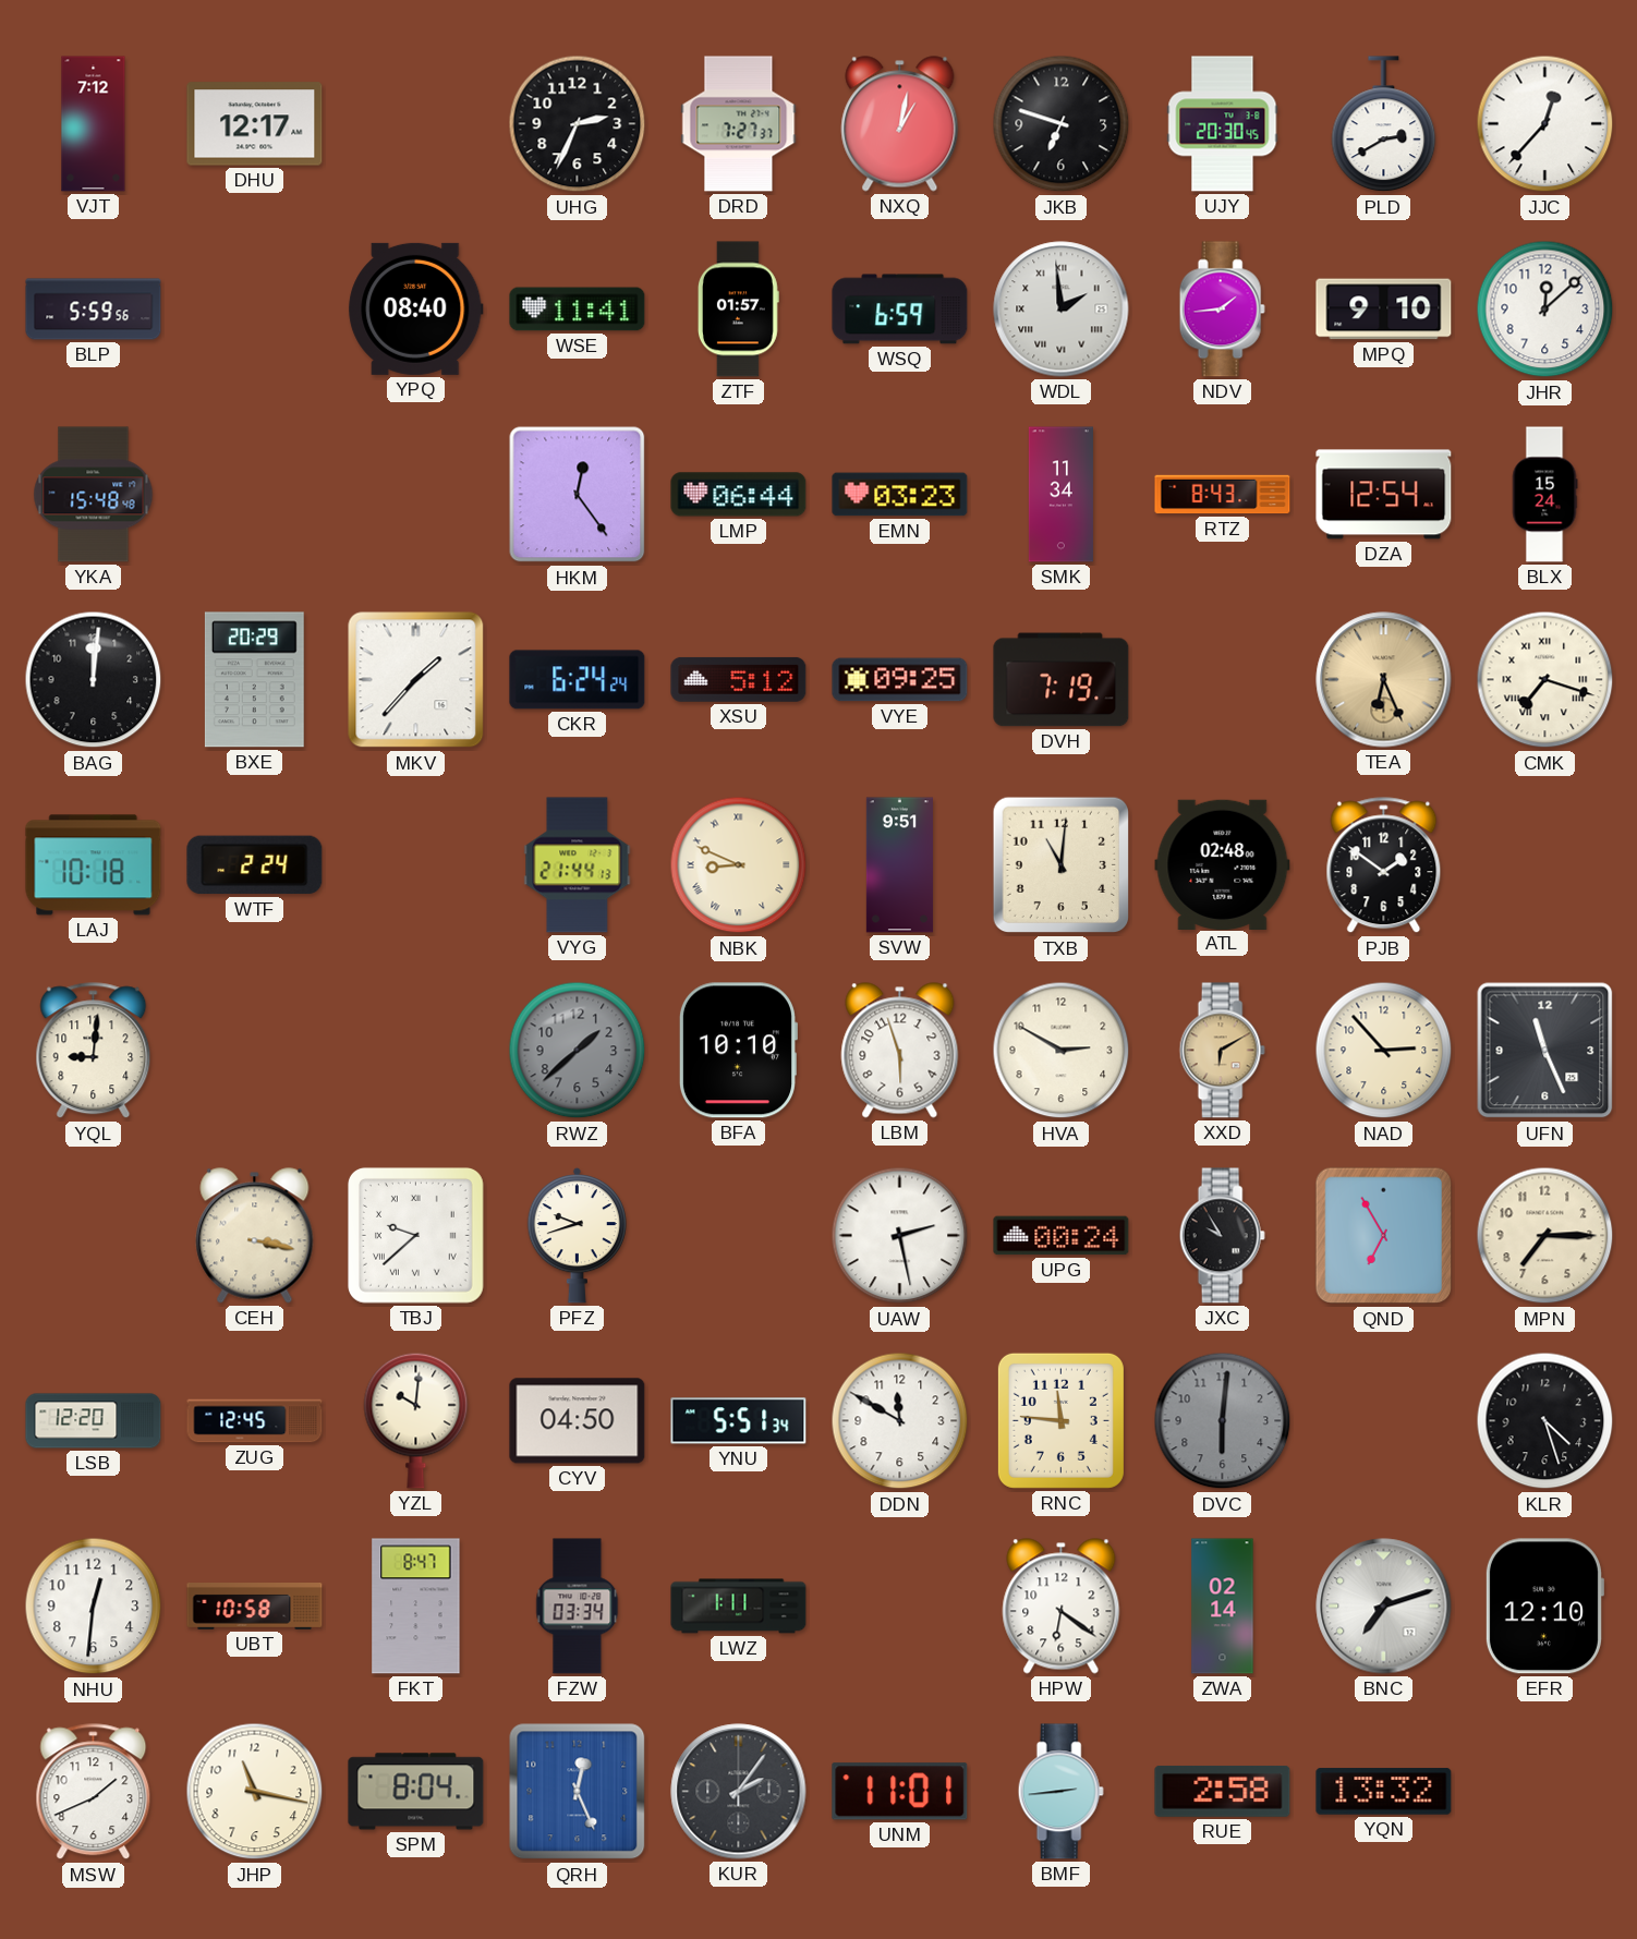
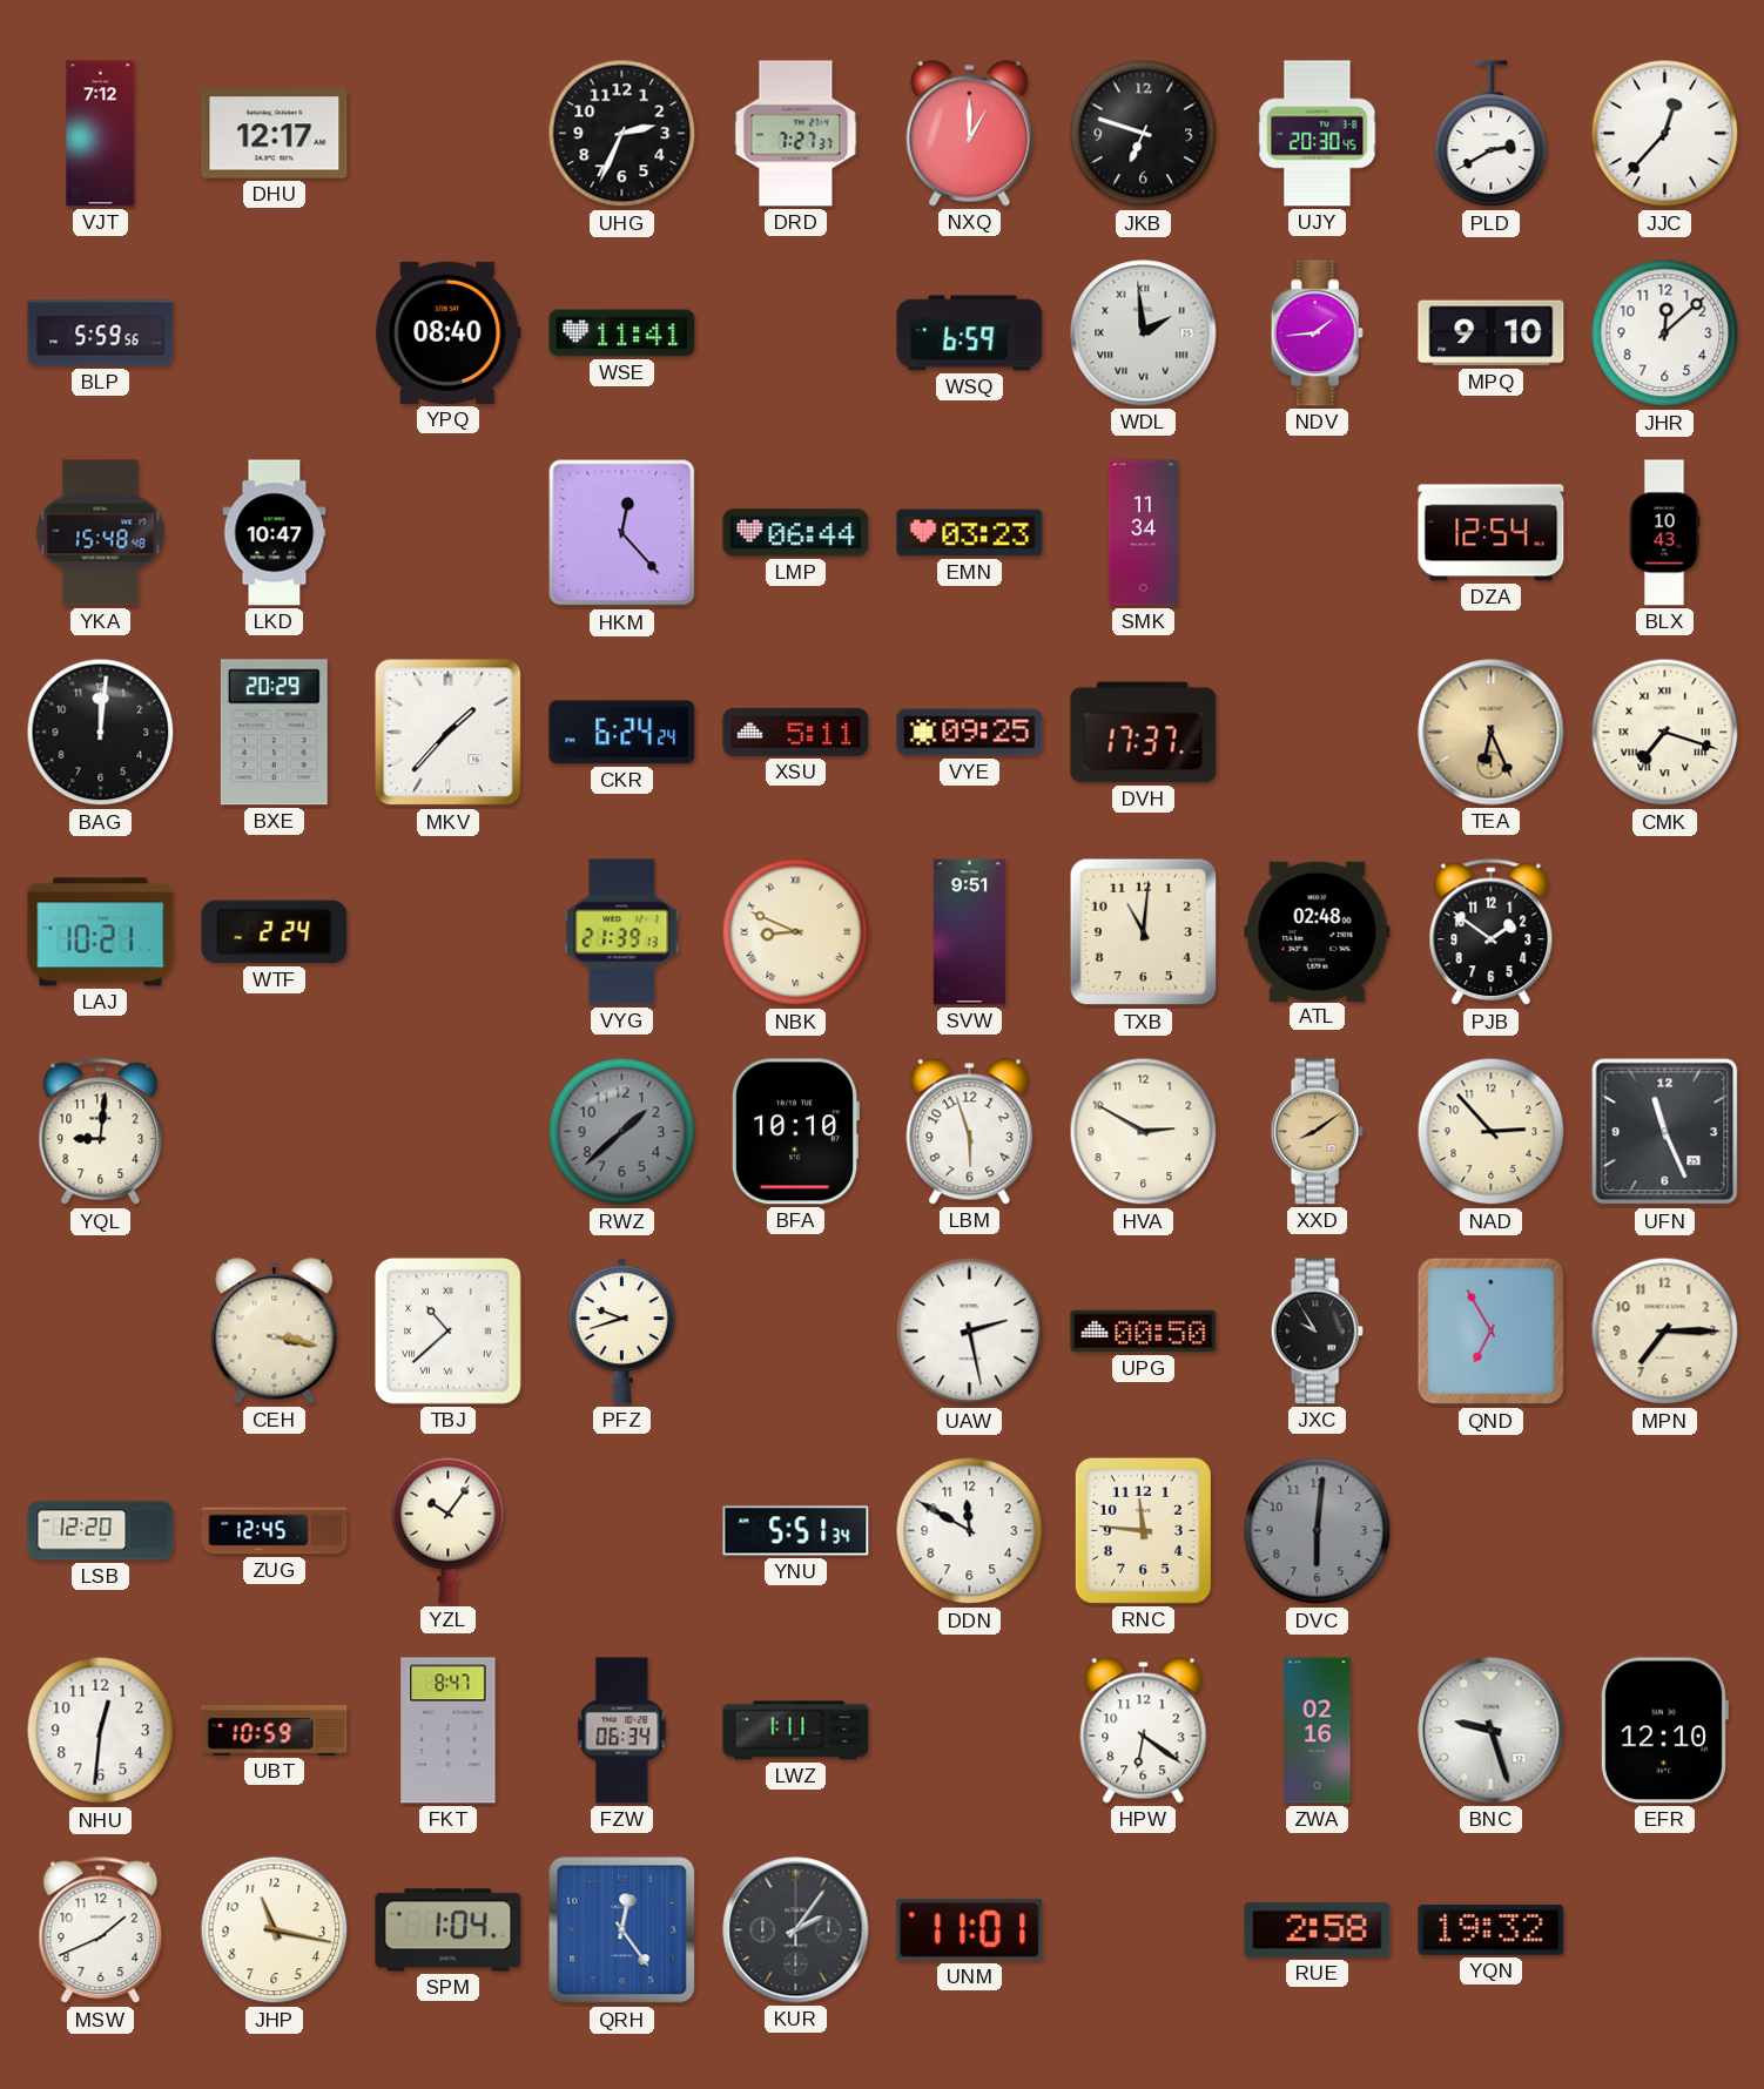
NXQ: 1:02 -> 1:00 (970, 134)
ZTF: 01:57 -> none (738, 310)
LKD: none -> 10:47 (275, 533)
HKM: 12:24 -> 12:23 (622, 533)
RTZ: 8:43 -> none (1223, 495)
BLX: 15:24 -> 10:43 (1664, 533)
XSU: 5:12 -> 5:11 (796, 732)
DVH: 7:19 -> 17:37 (1144, 733)
LAJ: 10:18 -> 10:21 (101, 932)
VYG: 21:44 -> 21:39 (622, 932)
XXD: 6:10 -> 8:09 (1317, 1132)
TBJ: 9:38 -> 10:38 (447, 1330)
UPG: 00:24 -> 00:50 (1144, 1332)
YZL: 10:01 -> 10:06 (449, 1530)
CYV: 04:50 -> none (578, 1421)
KLR: 4:27 -> none (1545, 1421)
UBT: 10:58 -> 10:59 (275, 1731)
FZW: 03:34 -> 06:34 (622, 1731)
ZWA: 02:14 -> 02:16 (1318, 1731)
BNC: 7:12 -> 9:27 (1492, 1731)
SPM: 8:04 -> 1:04 (449, 1930)
QRH: 12:26 -> 12:24 (622, 1930)
BMF: 2:44 -> none (1060, 1792)
YQN: 13:32 -> 19:32 (1492, 1930)
